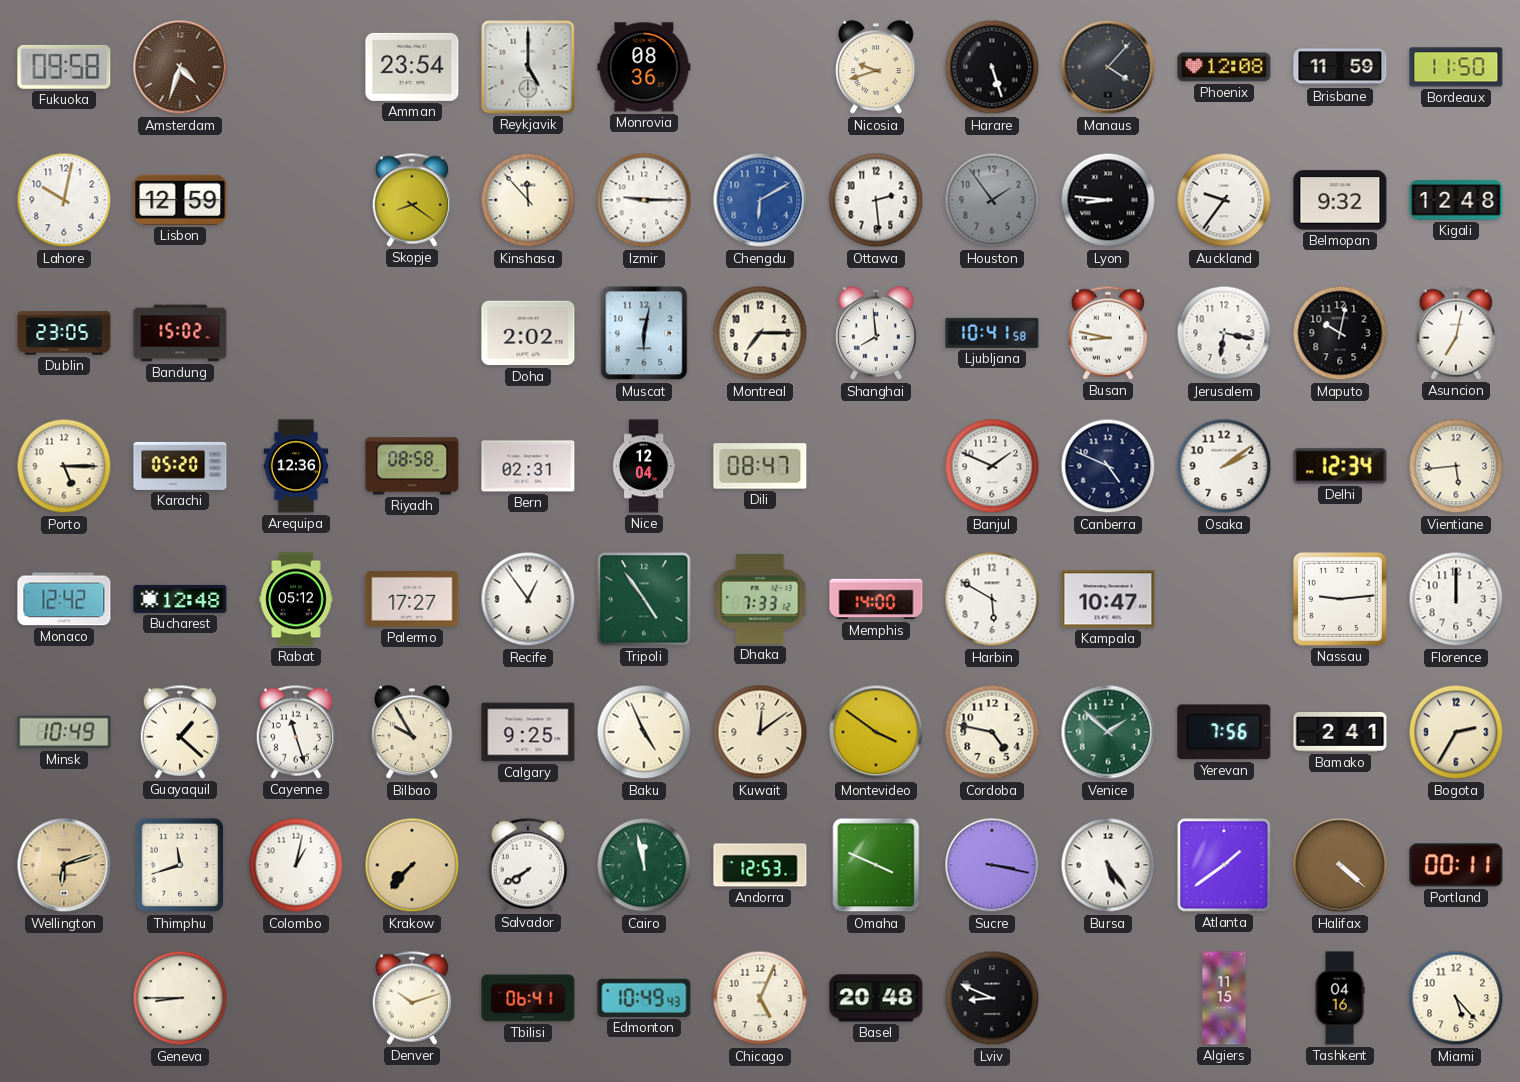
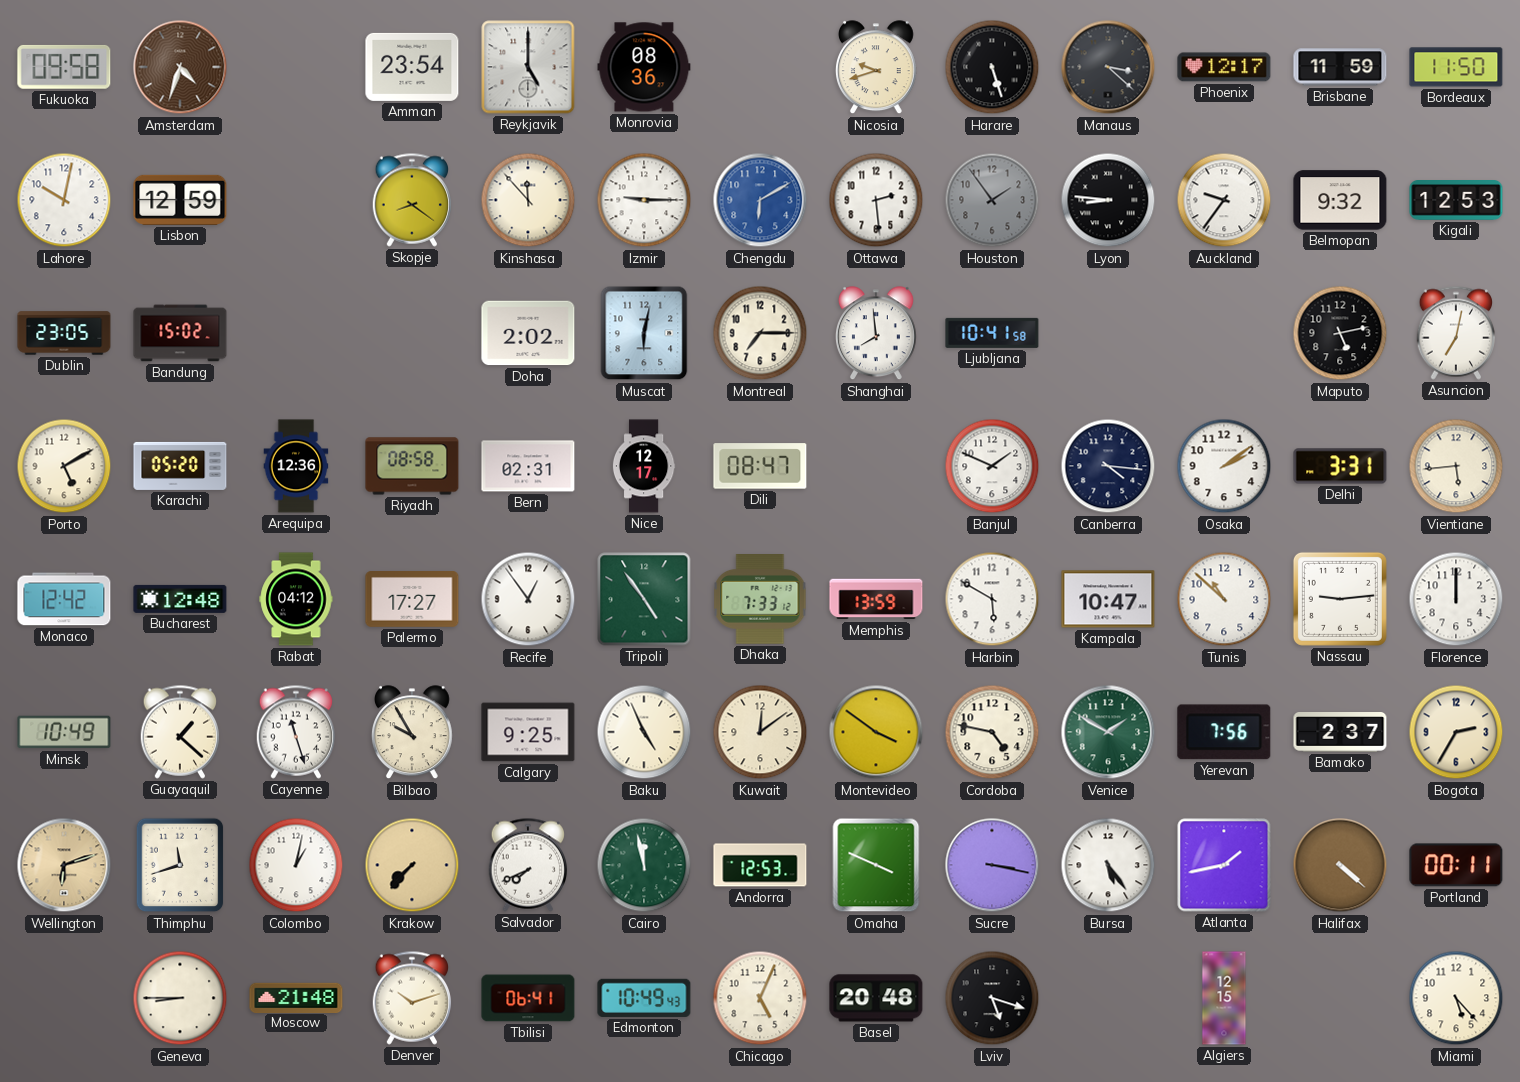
Manaus: 4:07 -> 3:22 (1108, 67)
Phoenix: 12:08 -> 12:17 (1224, 67)
Kigali: 12:48 -> 12:53 (1456, 201)
Busan: 8:47 -> none (1108, 333)
Jerusalem: 6:17 -> none (1224, 333)
Maputo: 10:02 -> 5:13 (1340, 333)
Porto: 5:15 -> 5:10 (64, 466)
Nice: 12:04 -> 12:17 (644, 466)
Canberra: 4:49 -> 4:16 (1108, 466)
Delhi: 12:34 -> 3:31 (1340, 466)
Rabat: 05:12 -> 04:12 (296, 599)
Memphis: 14:00 -> 13:59 (876, 599)
Tunis: none -> 10:52 (1224, 599)
Venice: 1:52 -> 1:50 (1108, 732)
Bamako: 2:41 -> 2:37 (1340, 733)
Salvador: 7:40 -> 7:41 (528, 865)
Atlanta: 1:39 -> 1:43 (1224, 865)
Moscow: none -> 21:48 (296, 997)
Lviv: 8:49 -> 5:18 (992, 998)
Algiers: 11:15 -> 12:15 (1224, 998)
Tashkent: 04:16 -> none (1340, 998)
